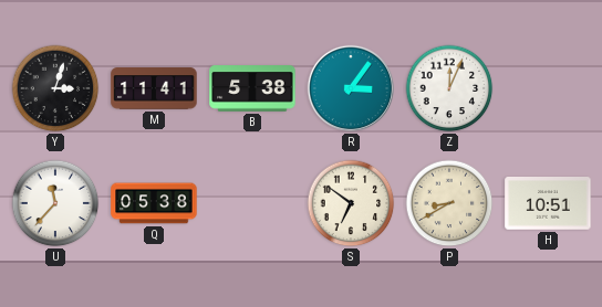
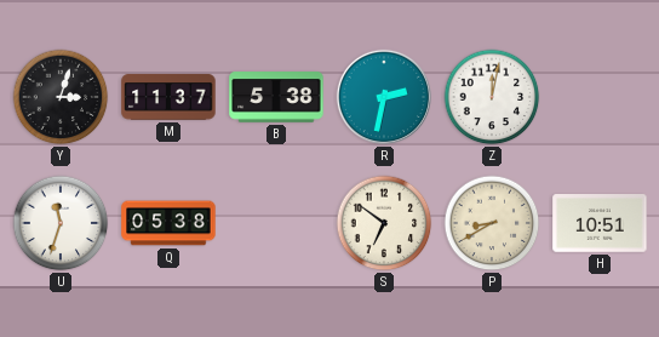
M: 11:41 -> 11:37 (168, 97)
R: 3:06 -> 2:32 (384, 97)
Z: 12:04 -> 12:02 (492, 97)
U: 11:37 -> 11:33 (61, 223)
